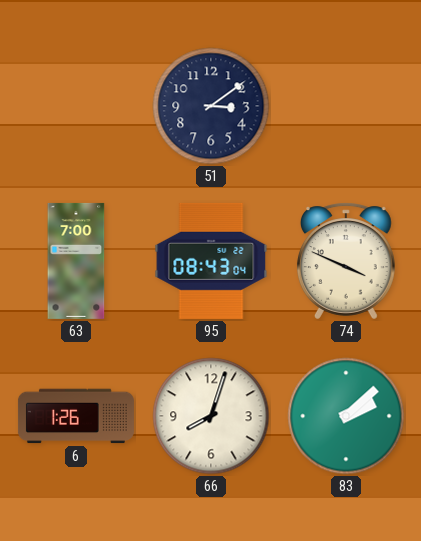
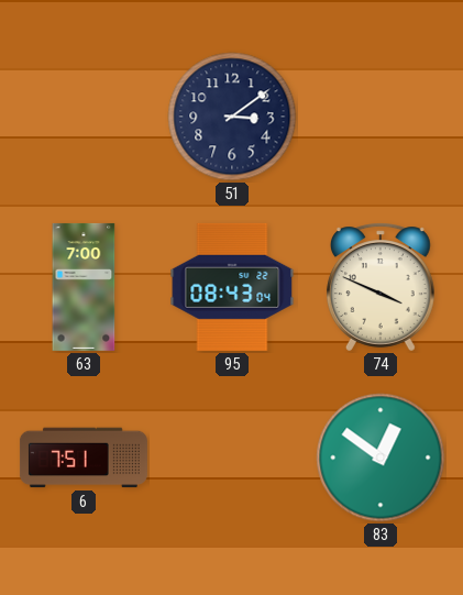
6: 1:26 -> 7:51 (84, 458)
66: 8:03 -> none (211, 416)
83: 2:08 -> 12:51 (381, 458)
